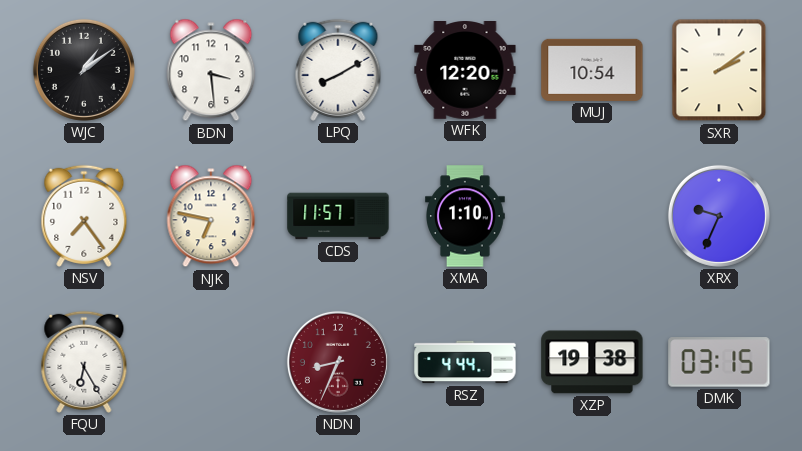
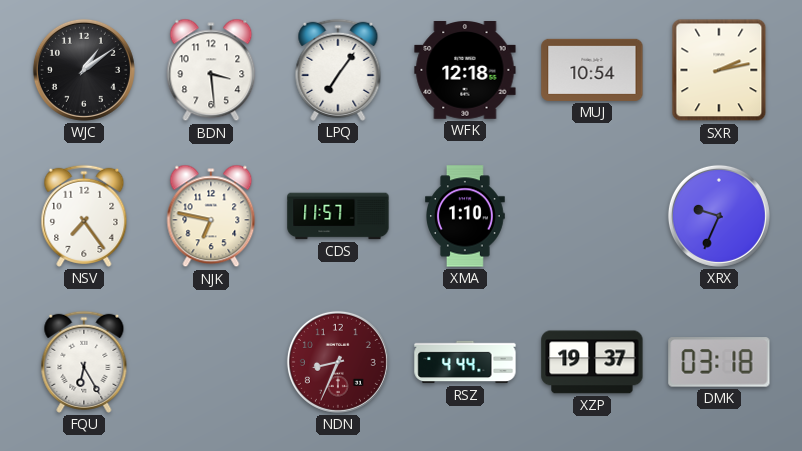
LPQ: 8:10 -> 7:06 (338, 70)
WFK: 12:20 -> 12:18 (465, 71)
SXR: 2:09 -> 2:13 (719, 70)
XZP: 19:38 -> 19:37 (592, 362)
DMK: 03:15 -> 03:18 (719, 362)
